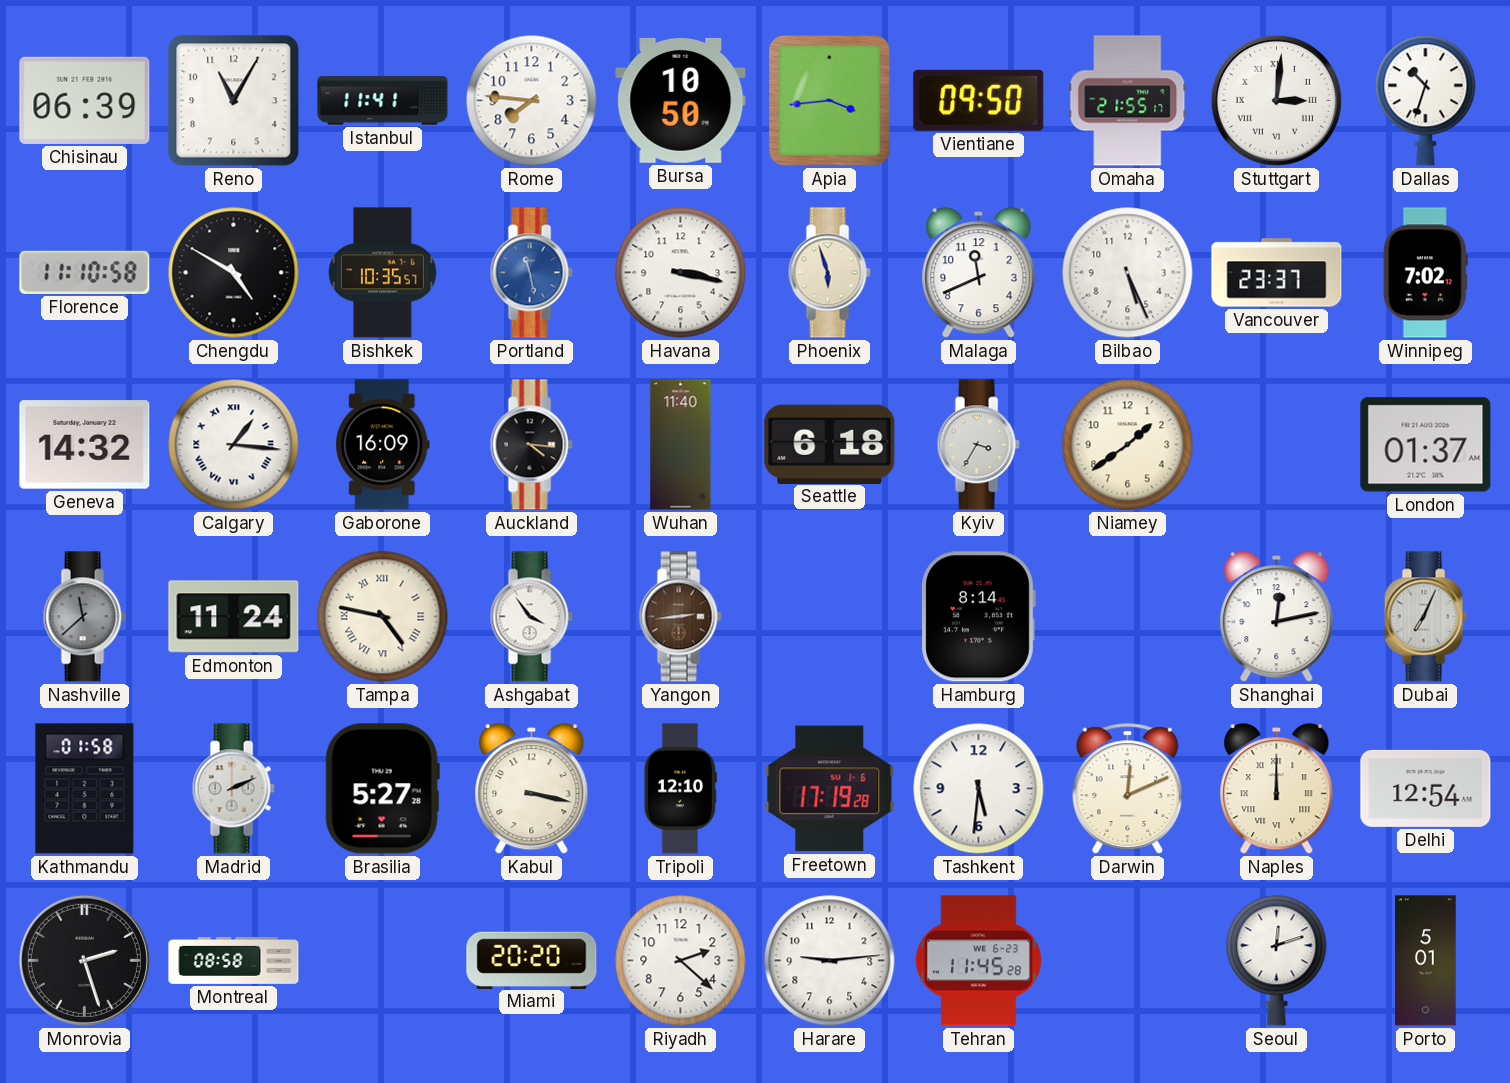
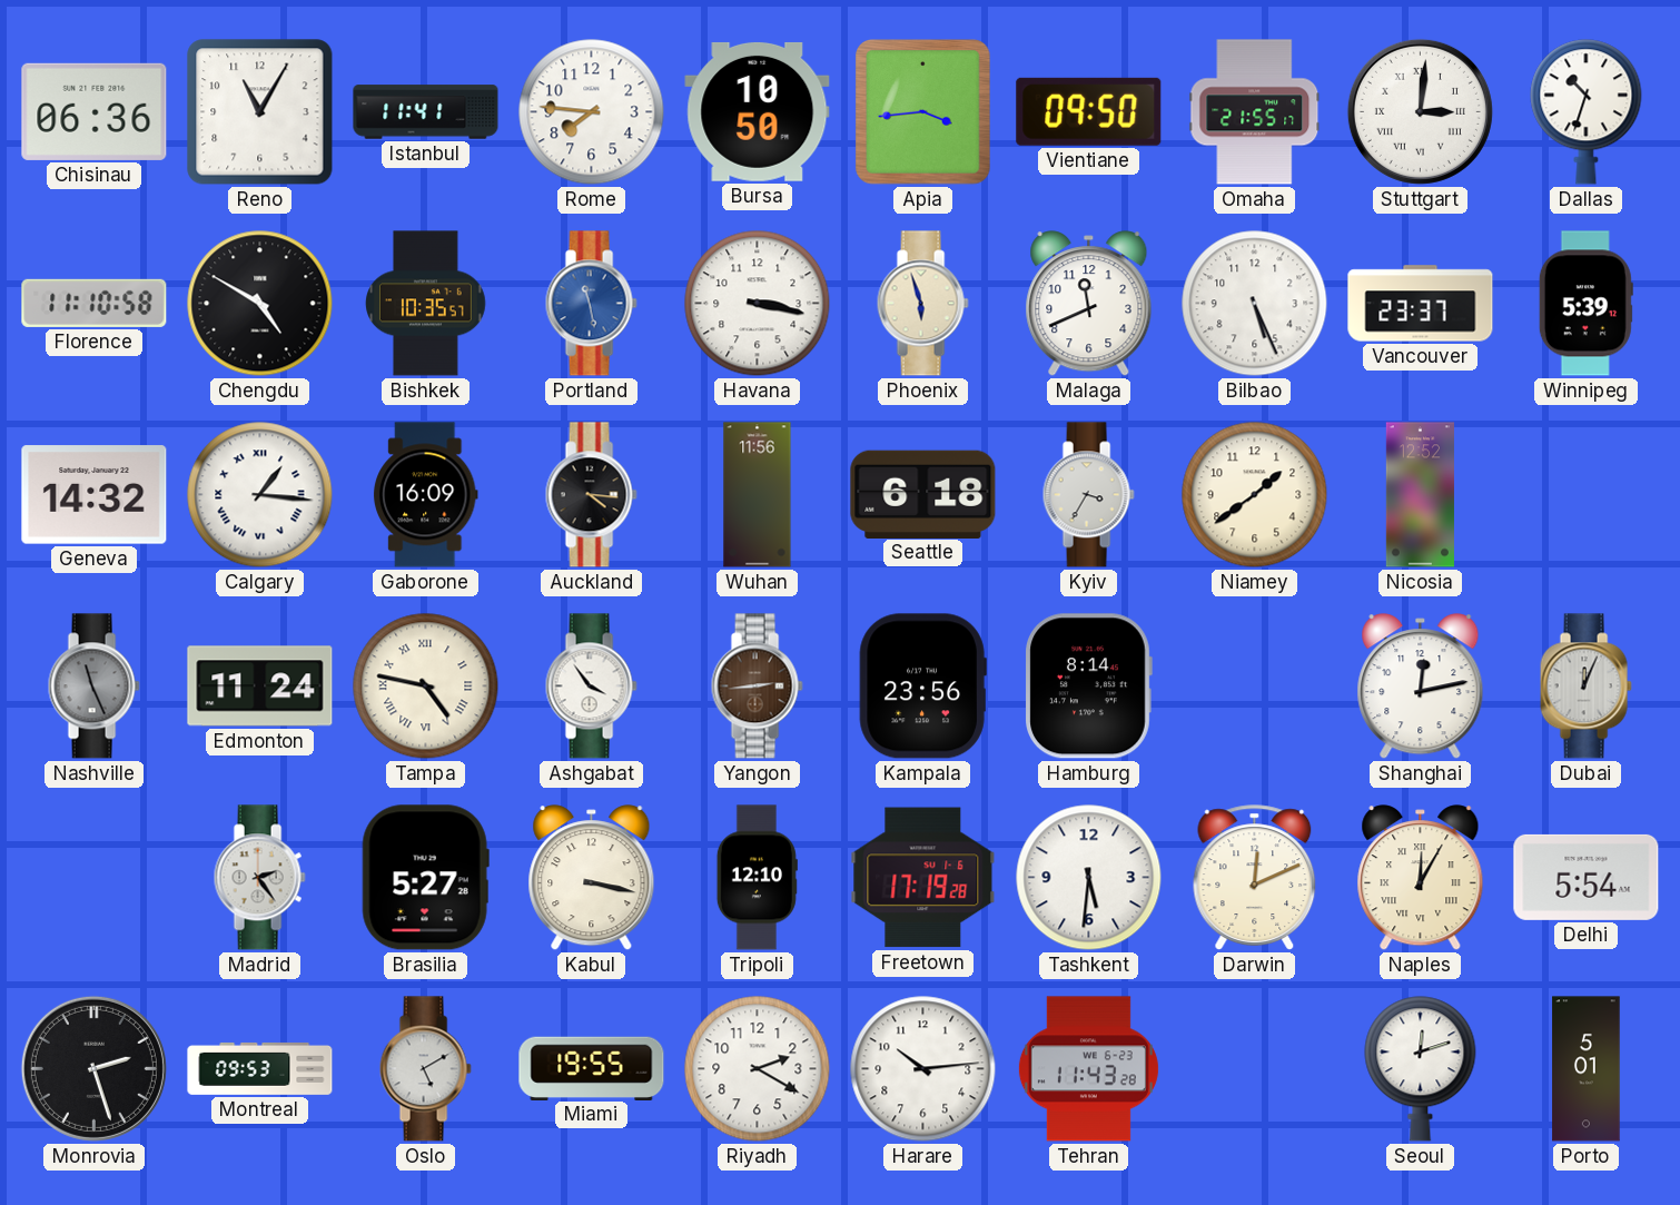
Chisinau: 06:39 -> 06:36 (95, 111)
Winnipeg: 7:02 -> 5:39 (1585, 304)
Wuhan: 11:40 -> 11:56 (758, 495)
Nicosia: none -> 12:52 (1420, 495)
London: 01:37 -> none (1426, 445)
Nashville: 11:38 -> 11:26 (93, 687)
Kampala: none -> 23:56 (922, 687)
Dubai: 7:04 -> 12:04 (1585, 687)
Kathmandu: 01:58 -> none (85, 789)
Madrid: 2:11 -> 2:24 (259, 878)
Naples: 12:00 -> 12:05 (1421, 878)
Delhi: 12:54 -> 5:54 (1587, 877)
Montreal: 08:58 -> 09:53 (260, 1068)
Oslo: none -> 5:10 (425, 1069)
Miami: 20:20 -> 19:55 (592, 1068)
Riyadh: 2:22 -> 2:20 (758, 1069)
Harare: 9:14 -> 10:14 (923, 1069)
Tehran: 11:45 -> 11:43 (1088, 1069)
